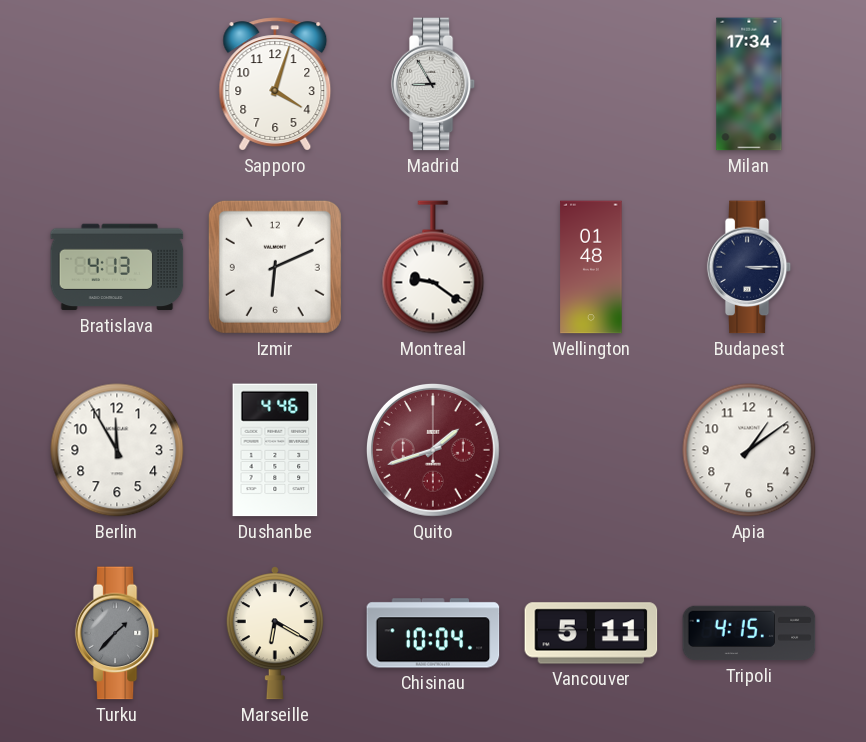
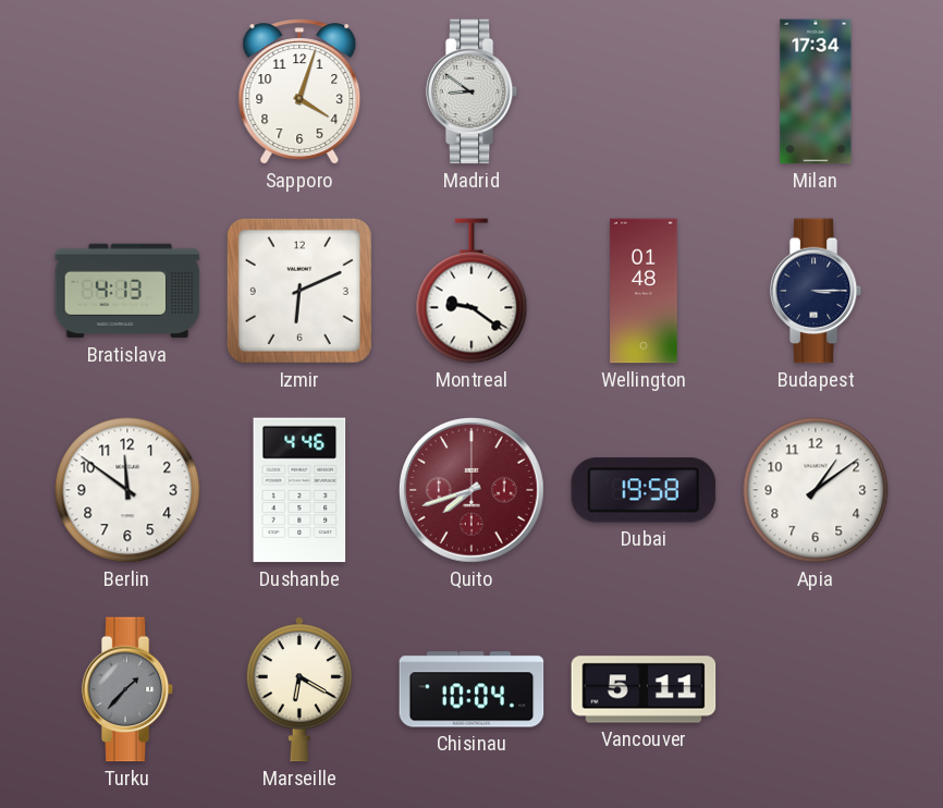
Madrid: 8:55 -> 8:51 (471, 91)
Berlin: 11:55 -> 11:51 (127, 490)
Quito: 1:42 -> 7:42 (473, 491)
Dubai: none -> 19:58 (644, 490)
Tripoli: 4:15 -> none (749, 633)
